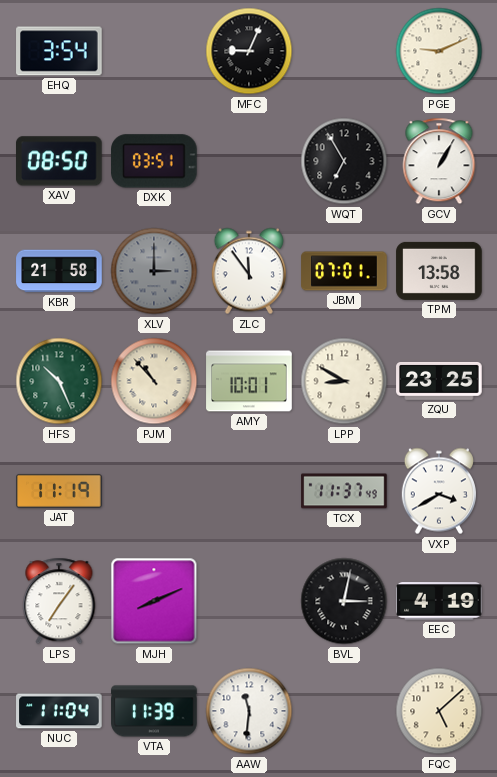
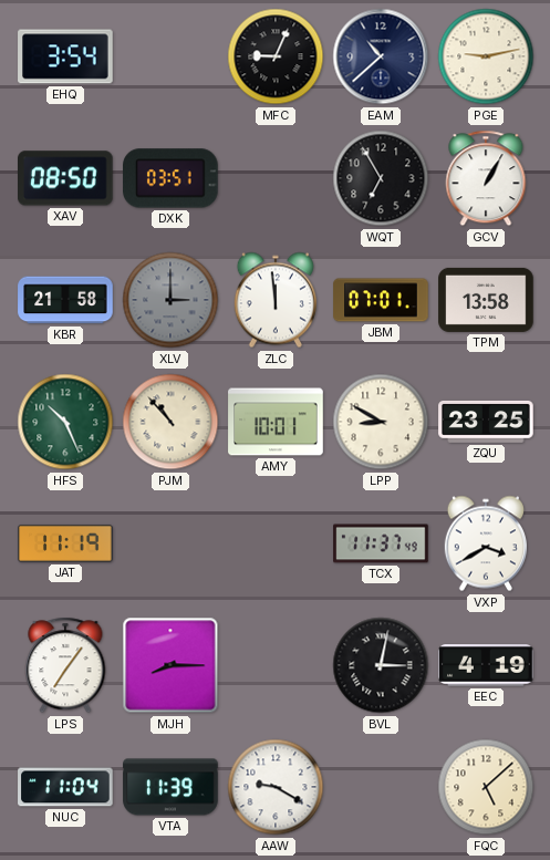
EAM: none -> 10:38 (381, 56)
PGE: 9:11 -> 9:13 (486, 56)
ZLC: 11:54 -> 11:59 (276, 300)
MJH: 8:11 -> 8:15 (170, 665)
AAW: 11:31 -> 9:20 (276, 787)
